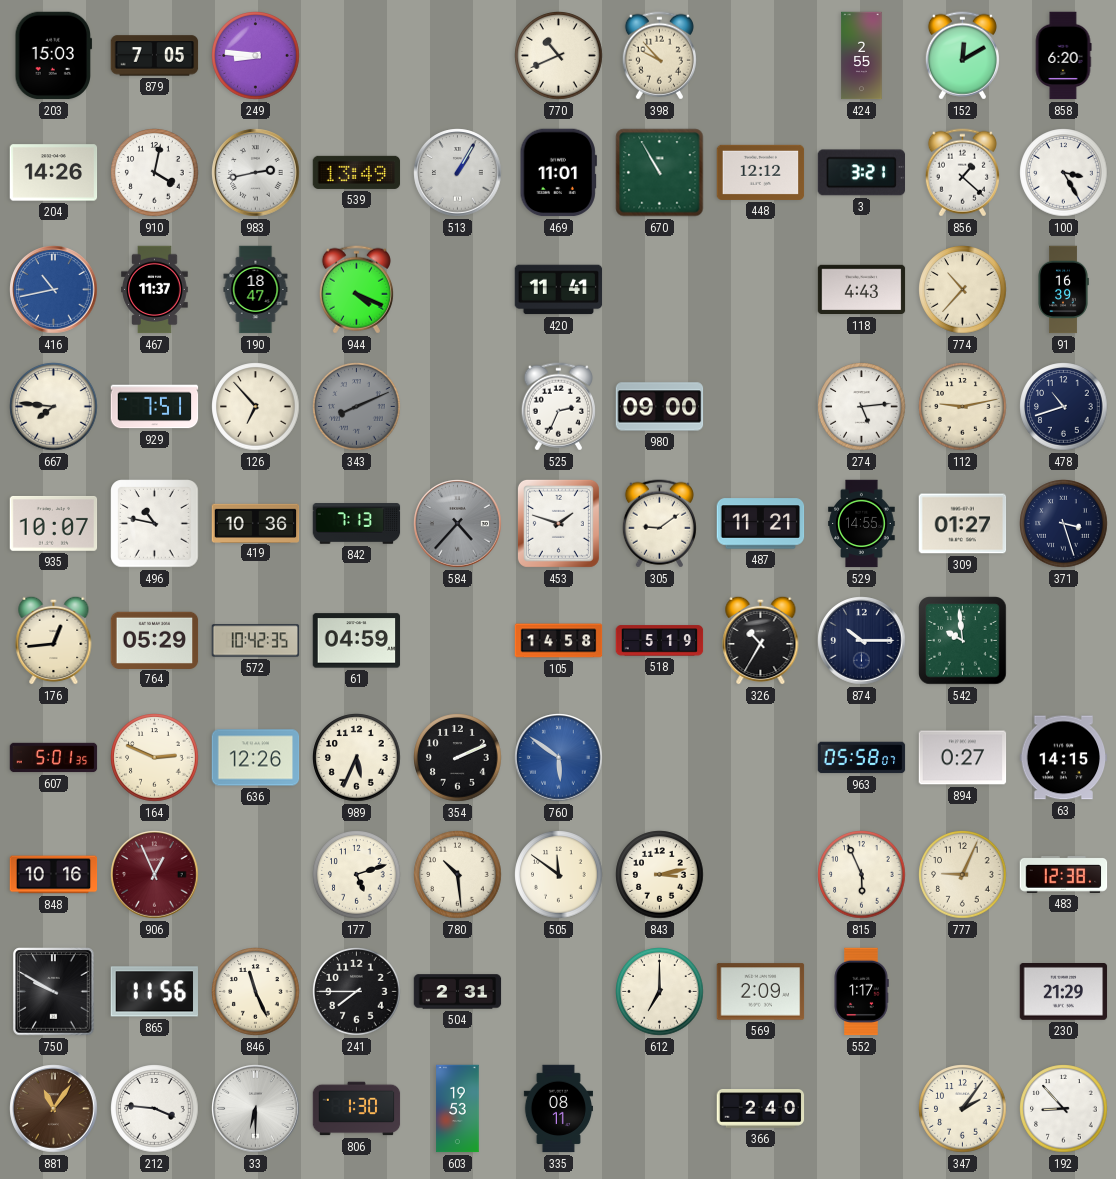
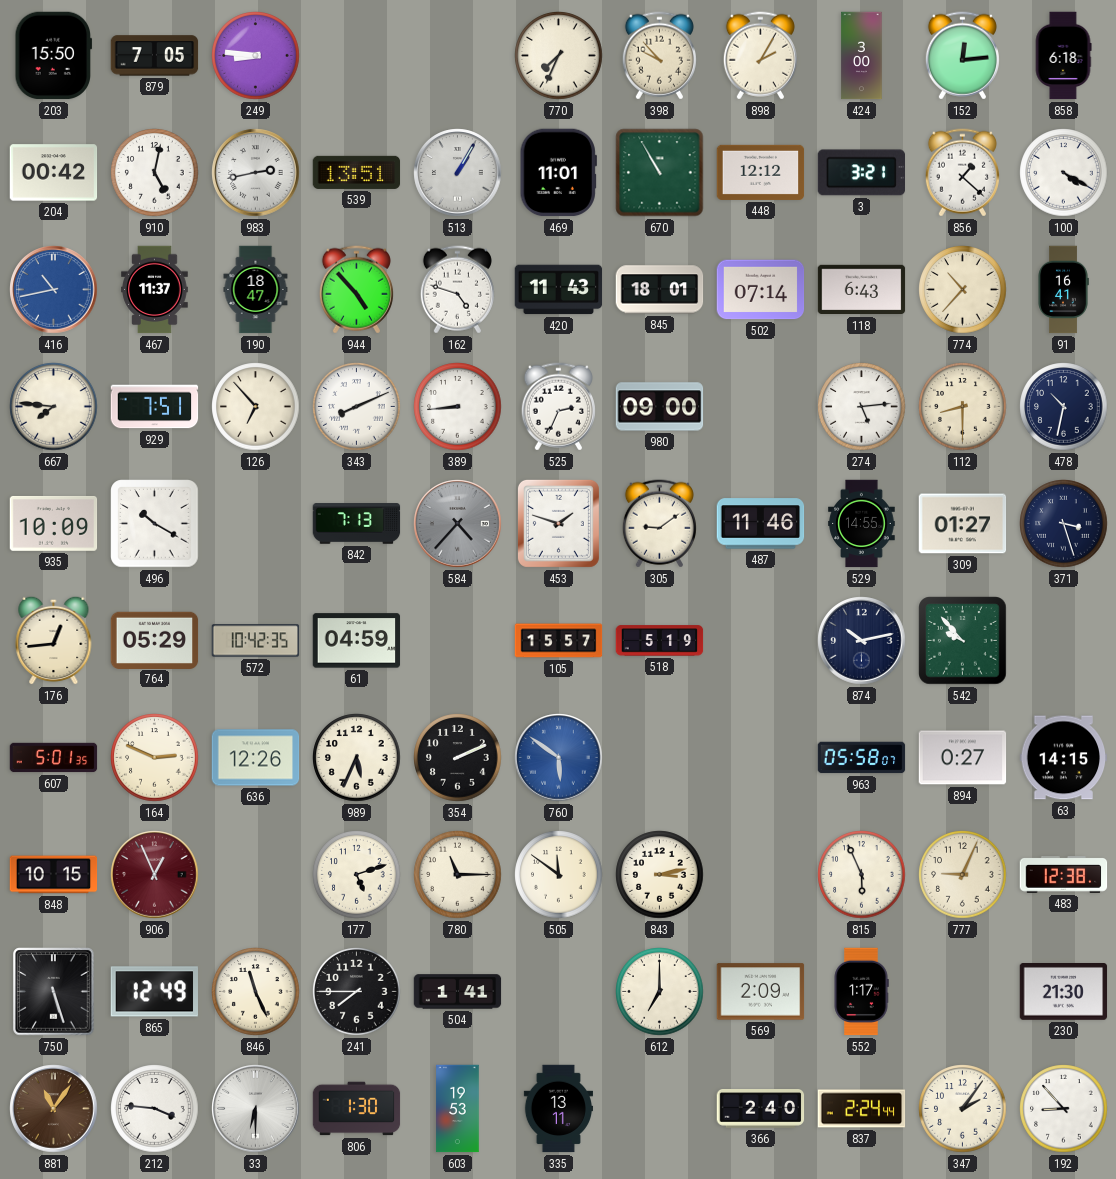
203: 15:03 -> 15:50 (54, 56)
770: 10:41 -> 7:34 (559, 56)
898: none -> 2:05 (760, 56)
424: 2:55 -> 3:00 (862, 56)
152: 12:10 -> 12:14 (962, 56)
858: 6:20 -> 6:18 (1063, 56)
204: 14:26 -> 00:42 (54, 173)
910: 4:02 -> 5:02 (155, 173)
539: 13:49 -> 13:51 (357, 172)
100: 3:25 -> 4:20 (1064, 173)
944: 4:19 -> 4:53 (356, 290)
162: none -> 4:48 (457, 290)
420: 11:41 -> 11:43 (559, 290)
845: none -> 18:01 (660, 290)
502: none -> 07:14 (761, 290)
118: 4:43 -> 6:43 (862, 290)
91: 16:39 -> 16:41 (1063, 290)
343 dial: grey -> white (357, 407)
389: none -> 8:44 (458, 407)
112: 9:13 -> 8:30 (963, 407)
478: 10:42 -> 10:32 (1064, 407)
935: 10:07 -> 10:09 (54, 523)
496: 10:47 -> 10:20 (155, 524)
419: 10:36 -> none (256, 523)
487: 11:21 -> 11:46 (761, 524)
105: 14:58 -> 15:57 (559, 641)
326: 10:35 -> none (761, 640)
874: 10:15 -> 10:13 (862, 641)
542: 9:59 -> 9:53 (963, 641)
848: 10:16 -> 10:15 (54, 875)
780: 10:29 -> 11:15 (458, 875)
750: 9:50 -> 5:27 (54, 992)
865: 11:56 -> 12:49 (154, 992)
504: 2:31 -> 1:41 (458, 992)
230: 21:29 -> 21:30 (1064, 992)
335: 08:11 -> 13:11 (558, 1109)
837: none -> 2:24 (862, 1109)
